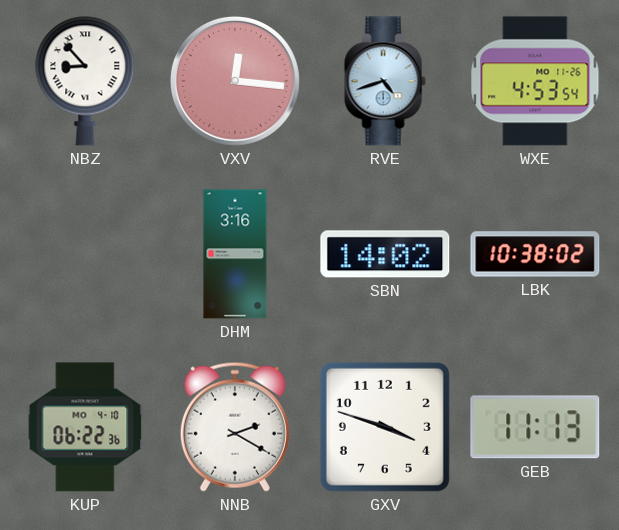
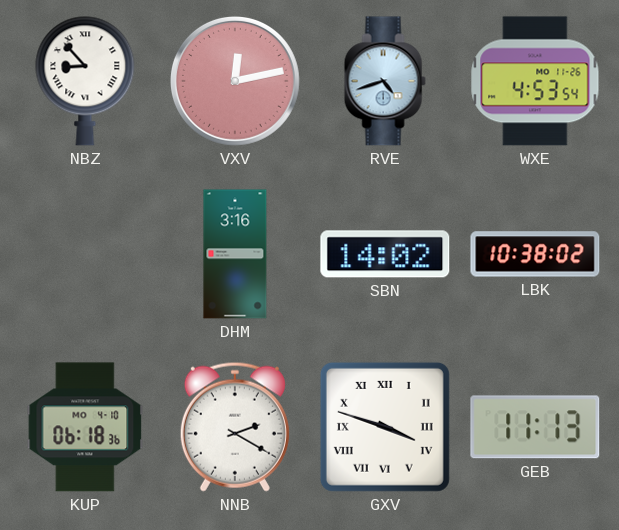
VXV: 12:16 -> 12:13 (235, 81)
KUP: 06:22 -> 06:18 (85, 427)
GXV numerals: Arabic -> Roman (385, 427)
